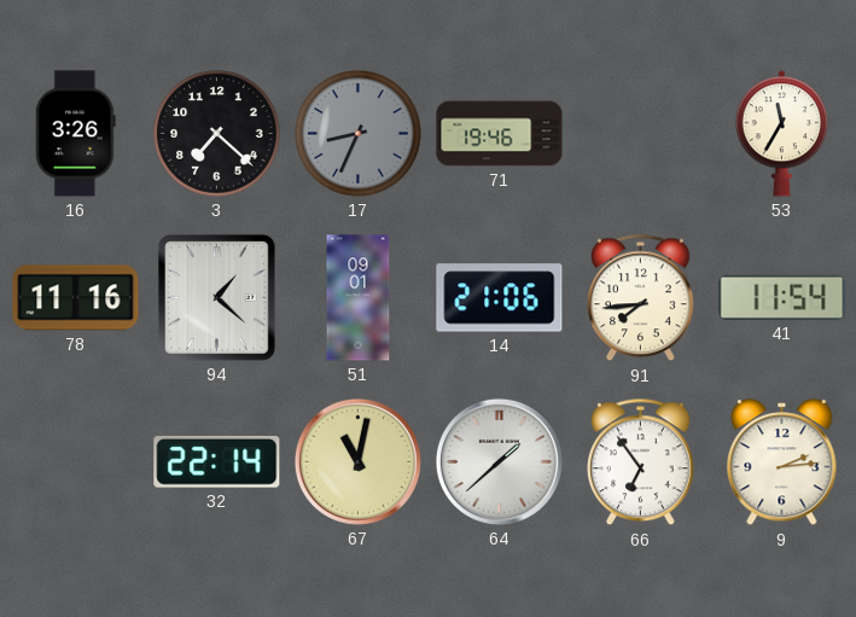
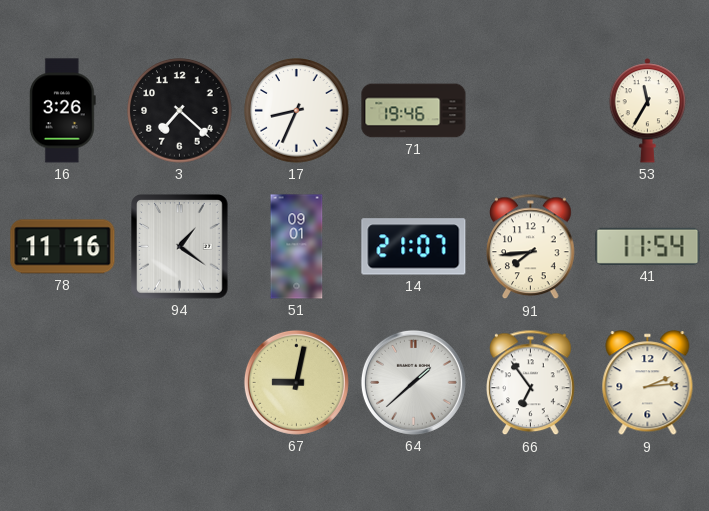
17 dial: grey -> white (297, 111)
94: 1:22 -> 1:21 (180, 247)
14: 21:06 -> 21:07 (414, 247)
32: 22:14 -> none (217, 461)
67: 11:02 -> 9:02 (296, 382)
